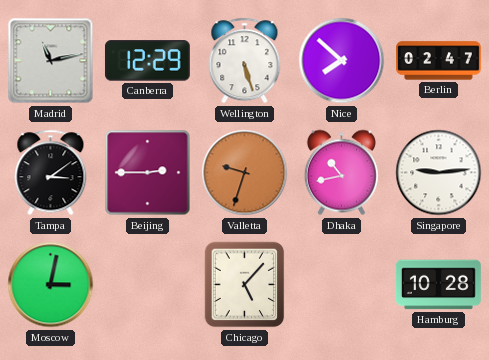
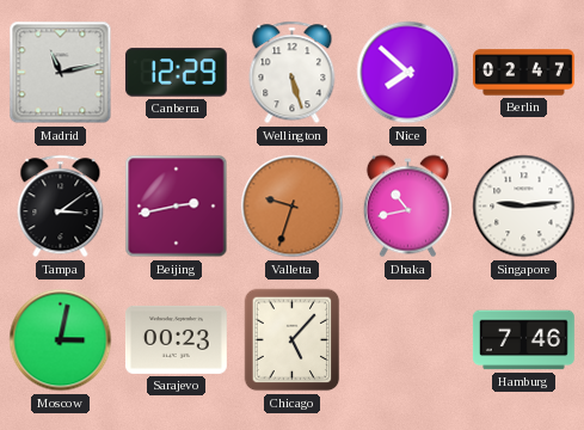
Beijing: 2:45 -> 2:43 (177, 207)
Sarajevo: none -> 00:23 (176, 339)
Hamburg: 10:28 -> 7:46 (523, 340)
